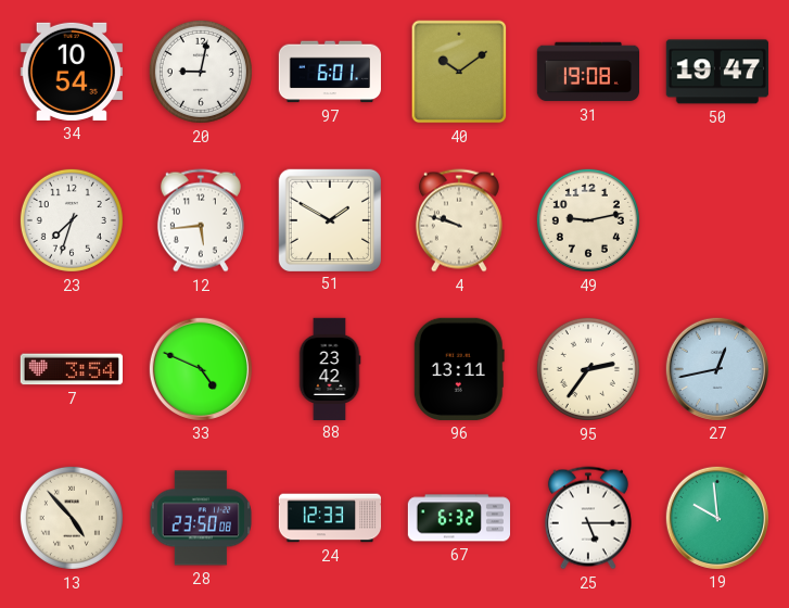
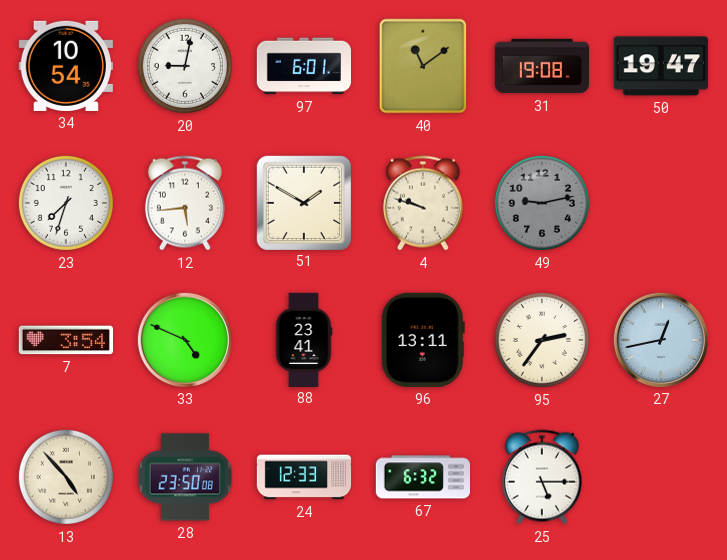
40: 10:09 -> 11:09 (423, 66)
49 dial: cream -> grey (542, 203)
88: 23:42 -> 23:41 (304, 339)
19: 9:59 -> none (716, 517)
